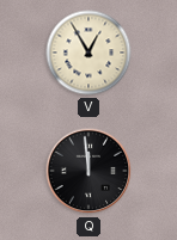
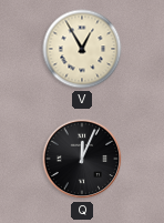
Q: 11:59 -> 12:04 (82, 159)
